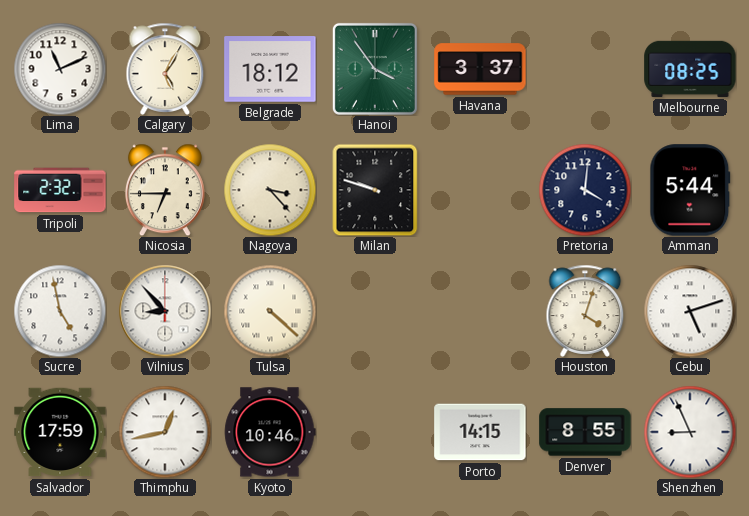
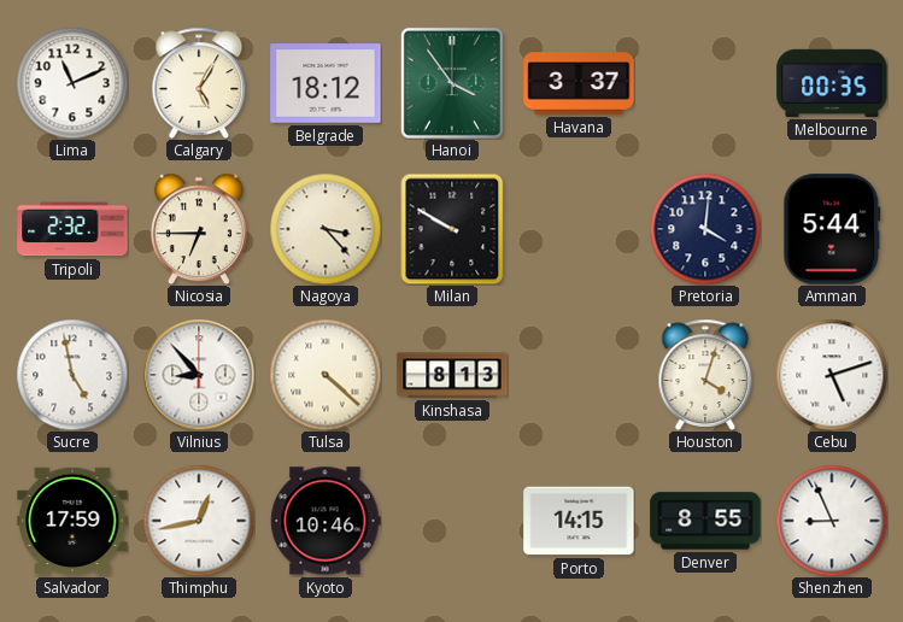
Melbourne: 08:25 -> 00:35 (832, 83)
Milan: 9:48 -> 9:50 (452, 229)
Kinshasa: none -> 8:13 (452, 375)
